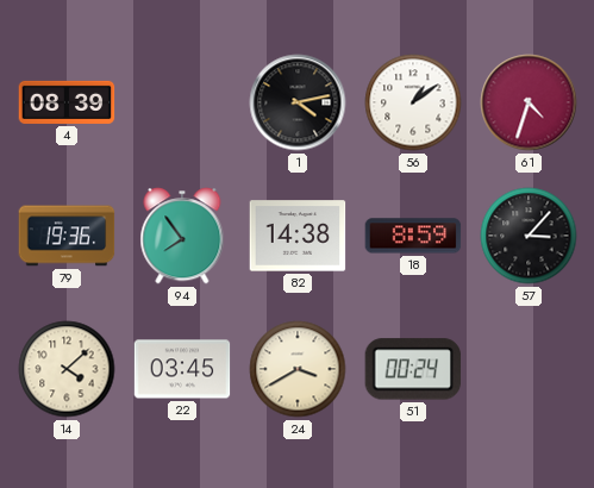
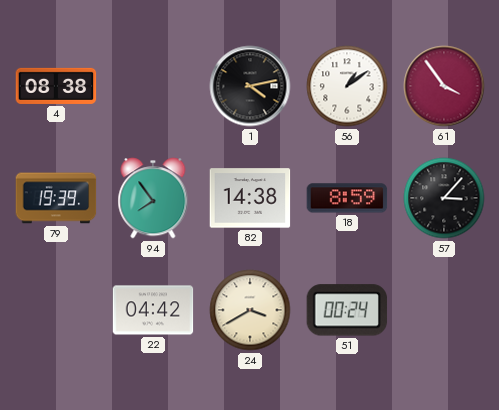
4: 08:39 -> 08:38 (56, 86)
61: 4:33 -> 3:54 (444, 86)
79: 19:36 -> 19:39 (56, 198)
14: 4:08 -> none (67, 369)
22: 03:45 -> 04:42 (153, 310)
